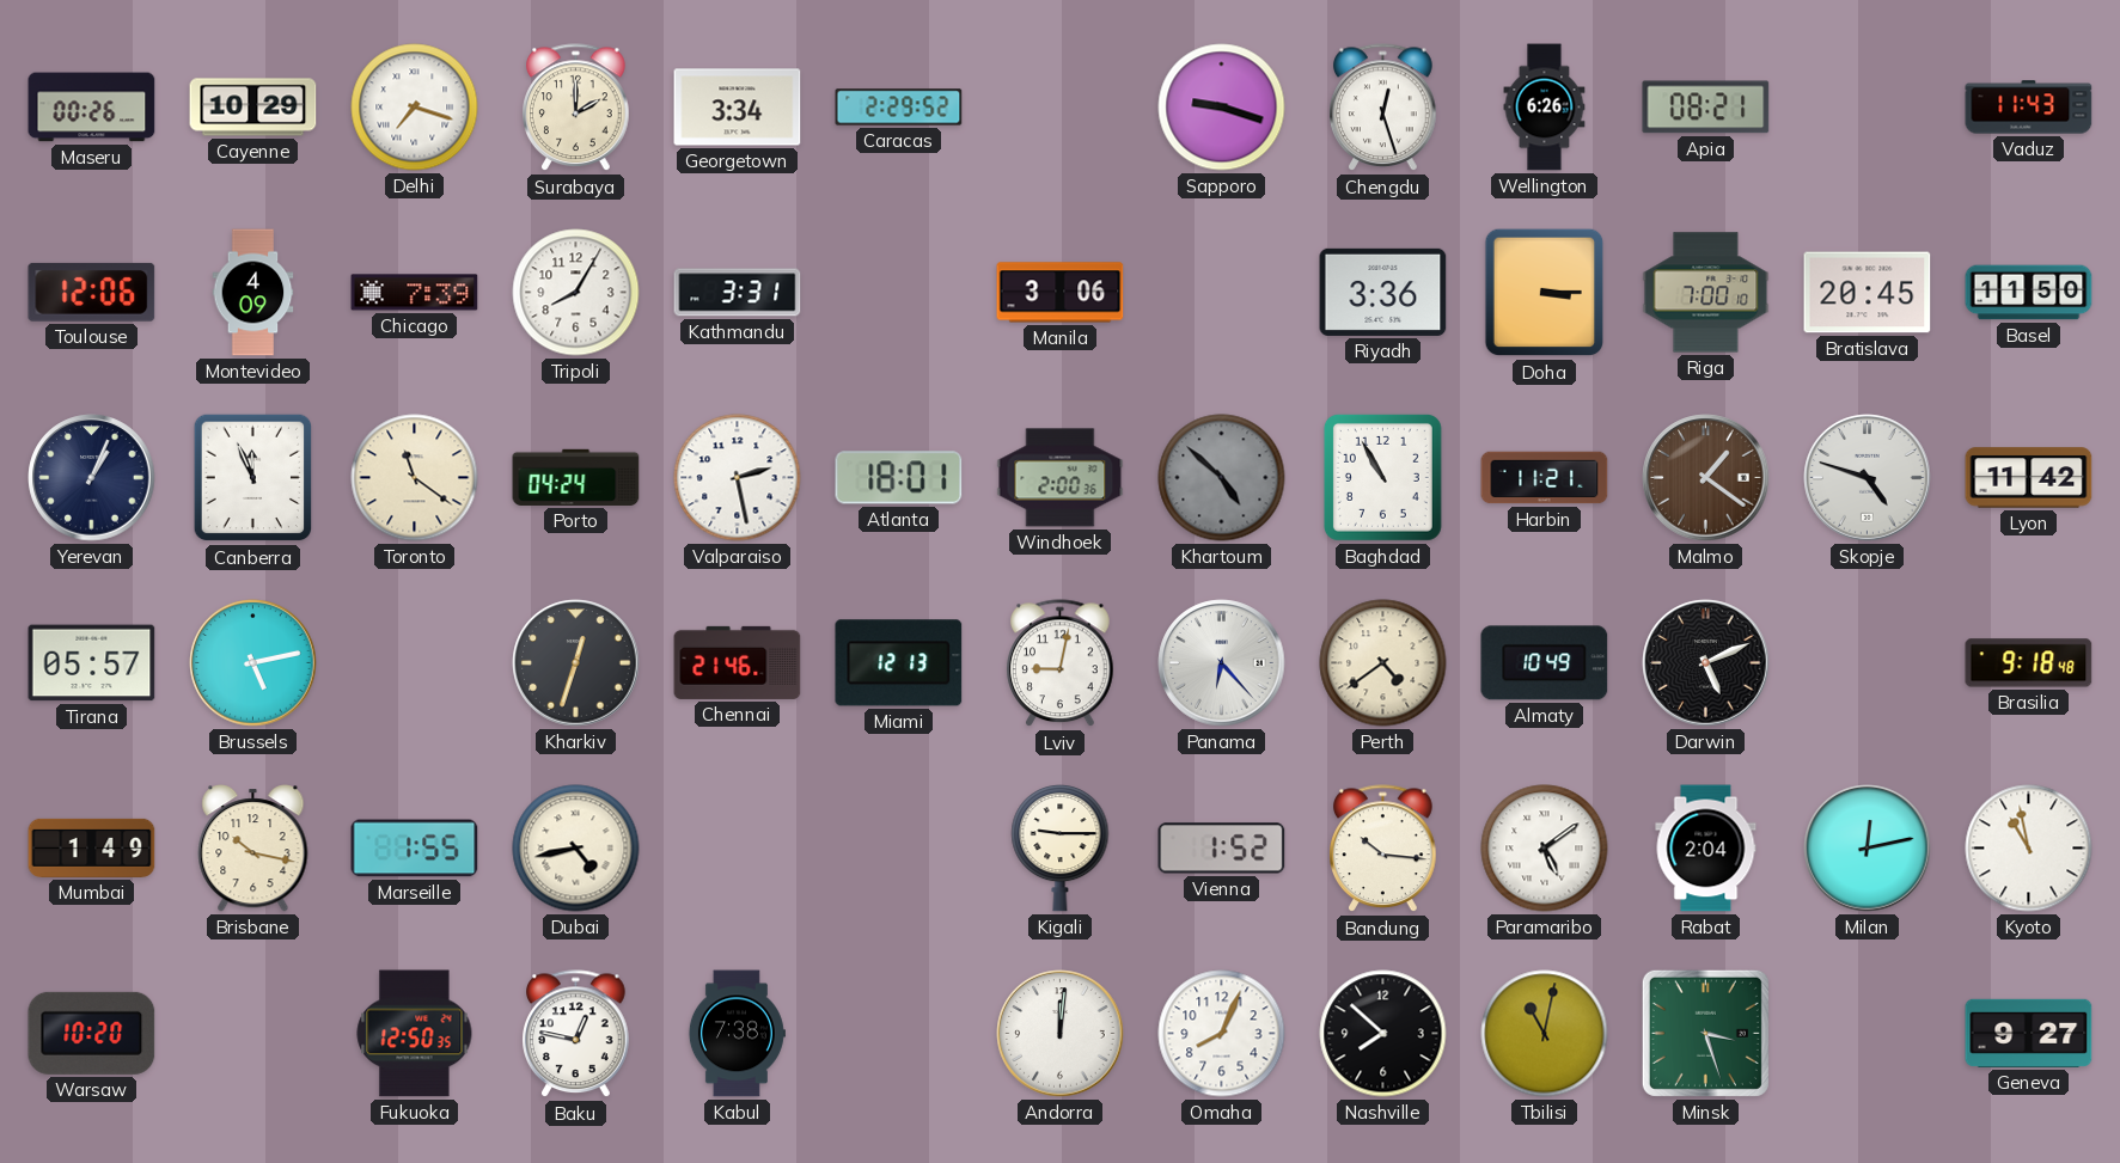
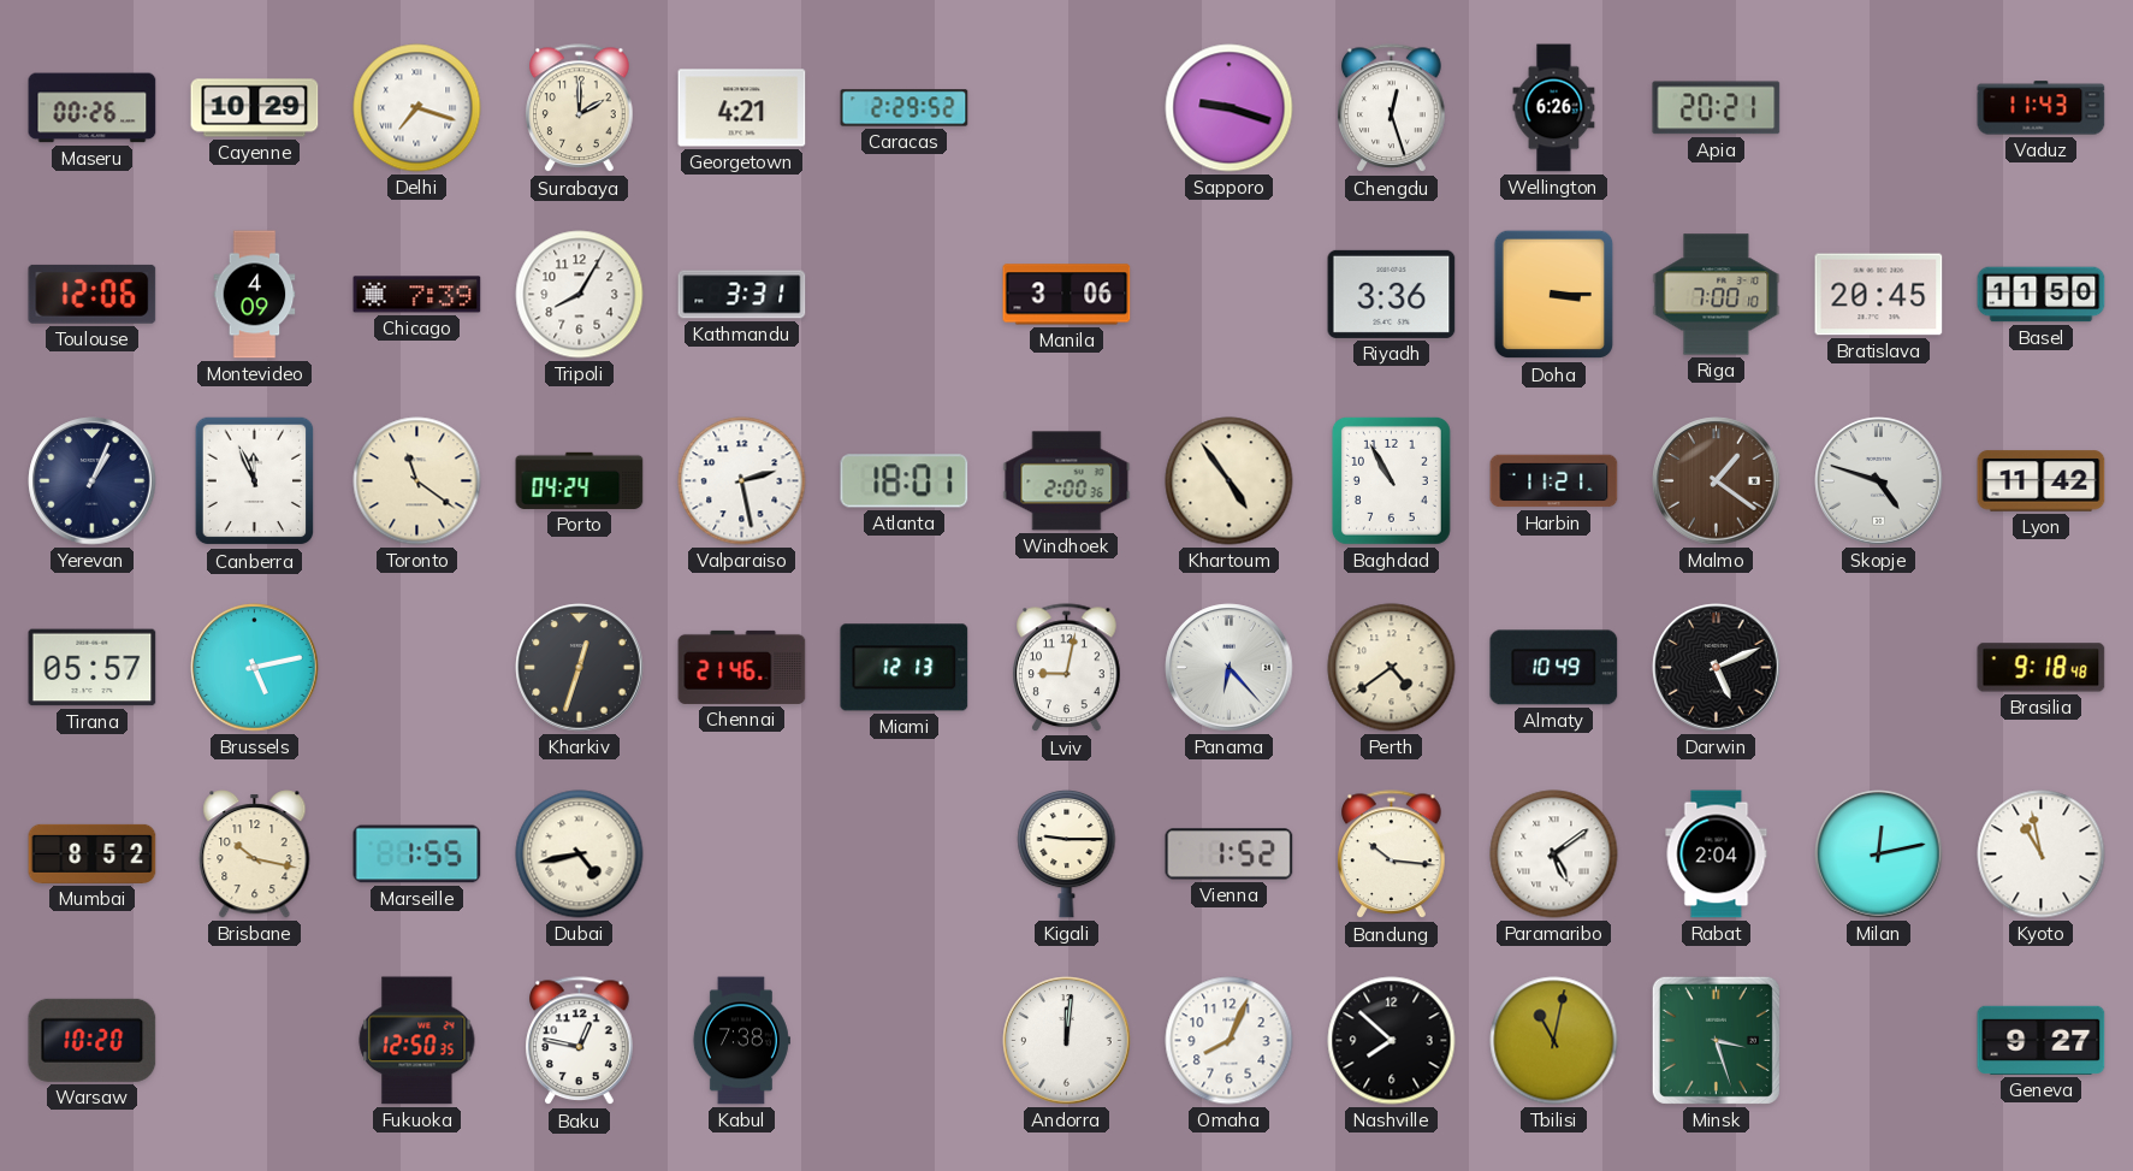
Georgetown: 3:34 -> 4:21 (742, 108)
Apia: 08:21 -> 20:21 (1717, 108)
Khartoum: 4:52 -> 4:54 (1230, 481)
Khartoum dial: grey -> cream (1230, 481)
Mumbai: 1:49 -> 8:52 (93, 853)
